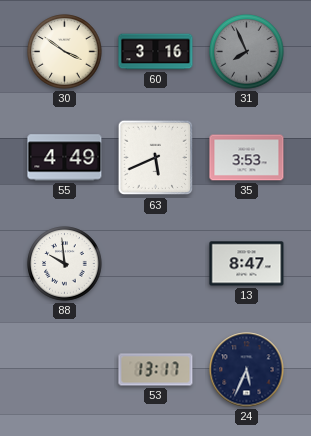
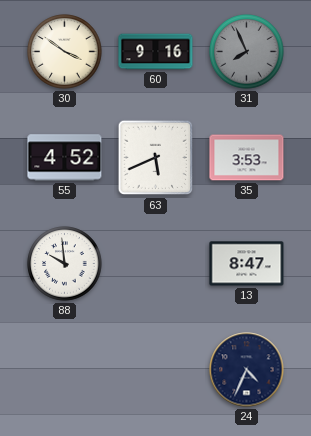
60: 3:16 -> 9:16 (156, 52)
55: 4:49 -> 4:52 (65, 158)
53: 13:17 -> none (156, 370)
24: 5:34 -> 4:34 (247, 370)
